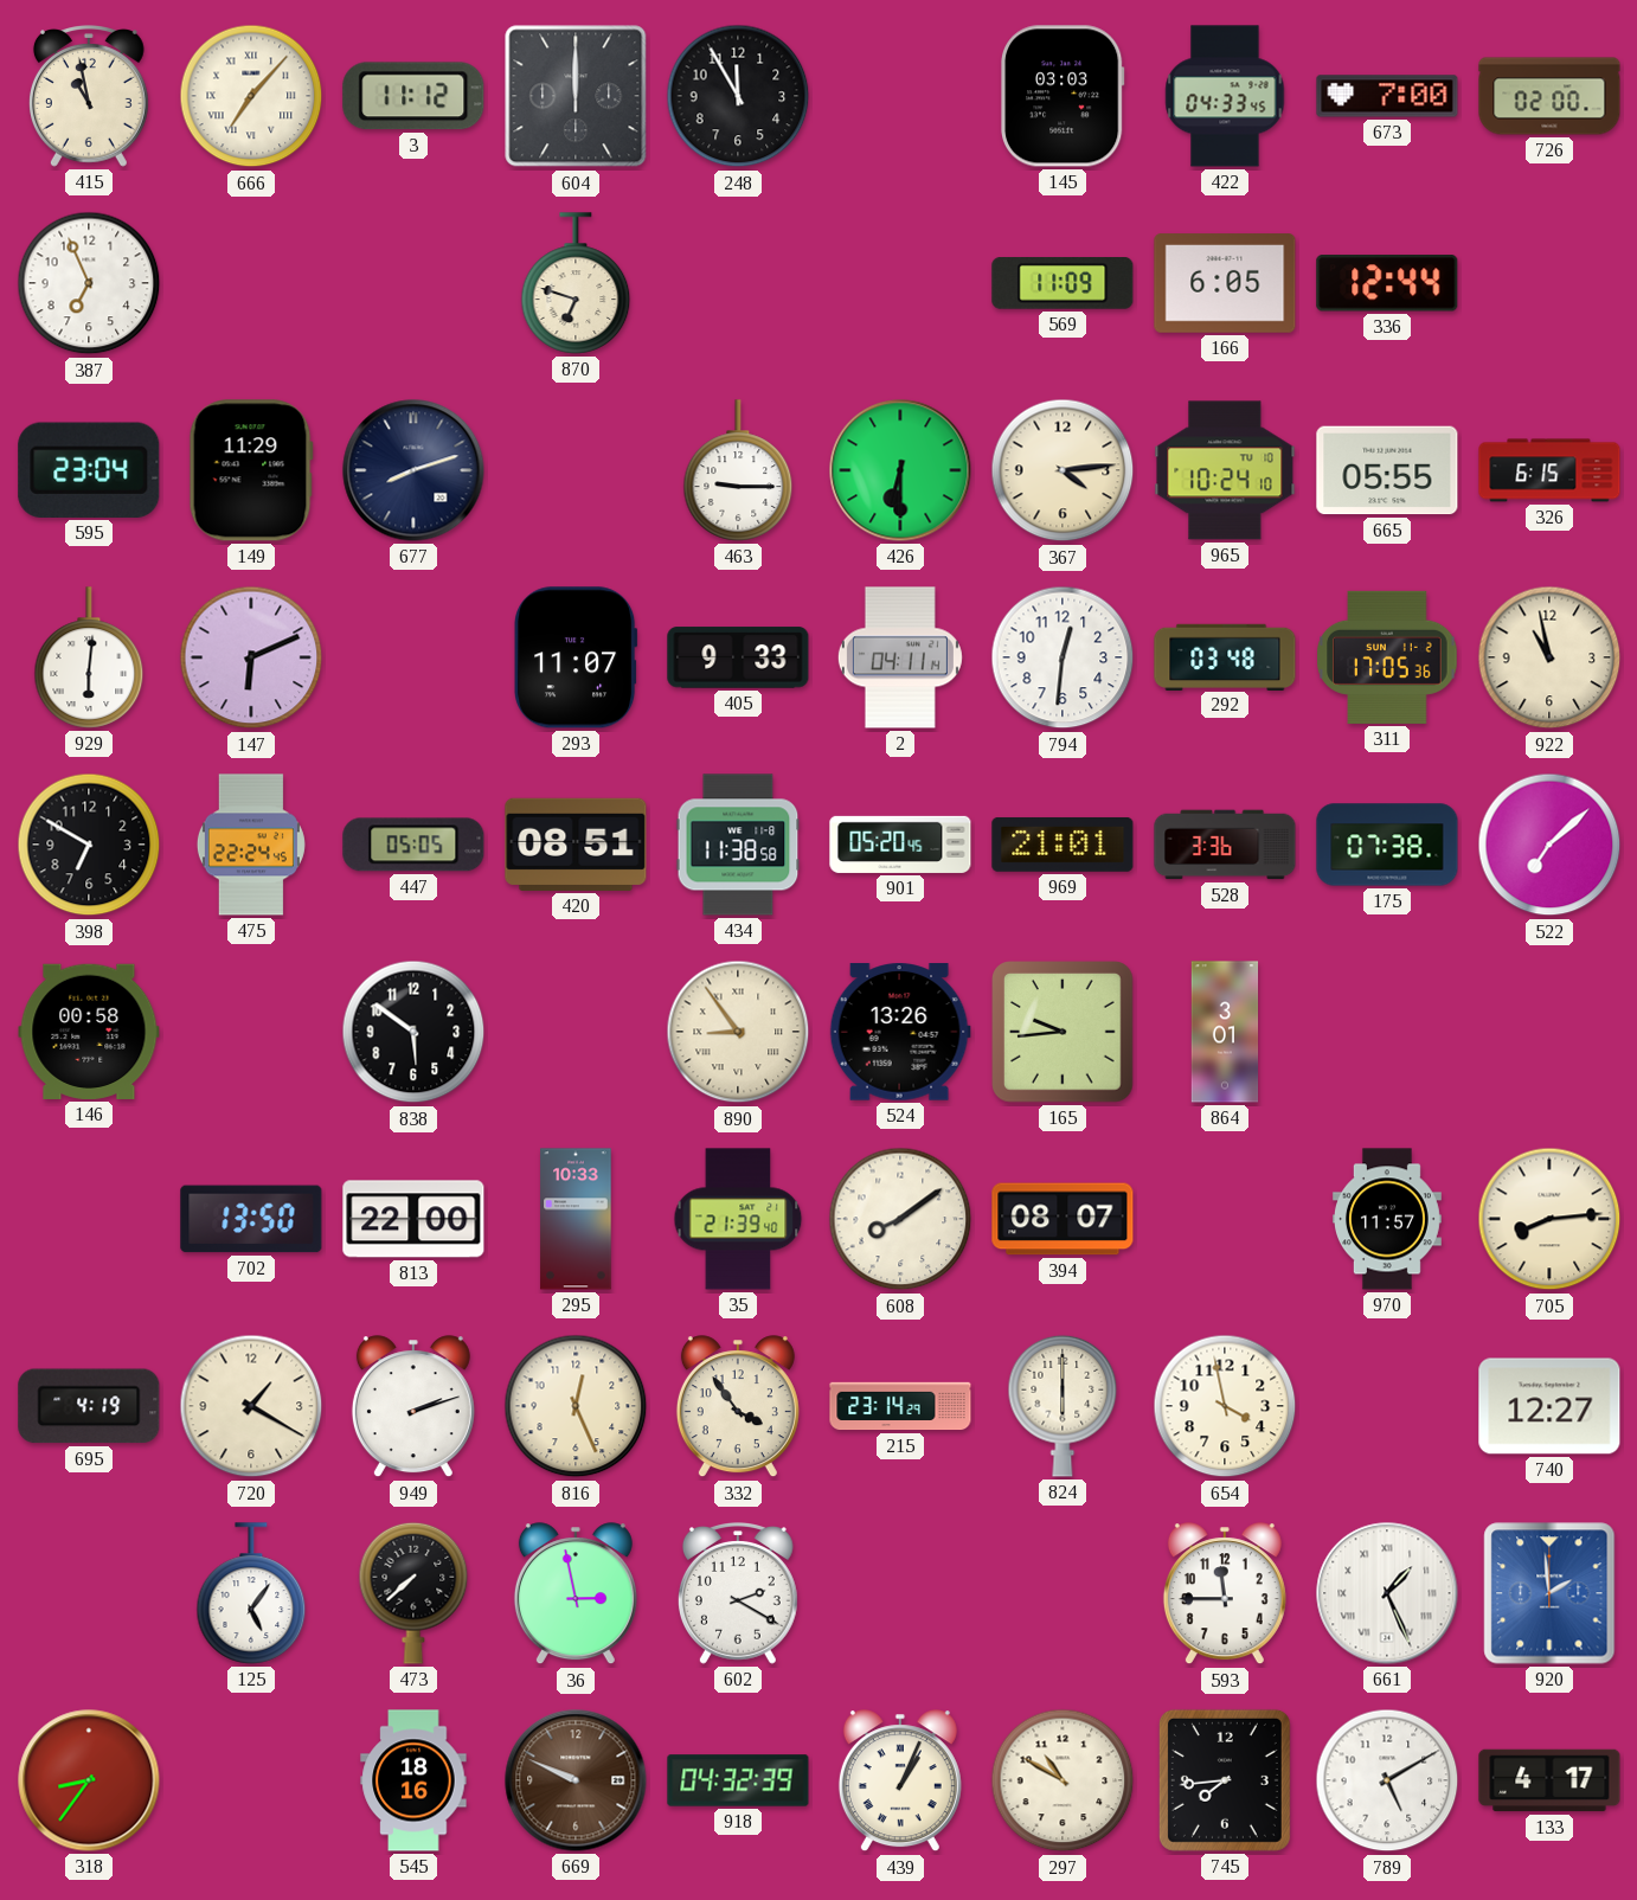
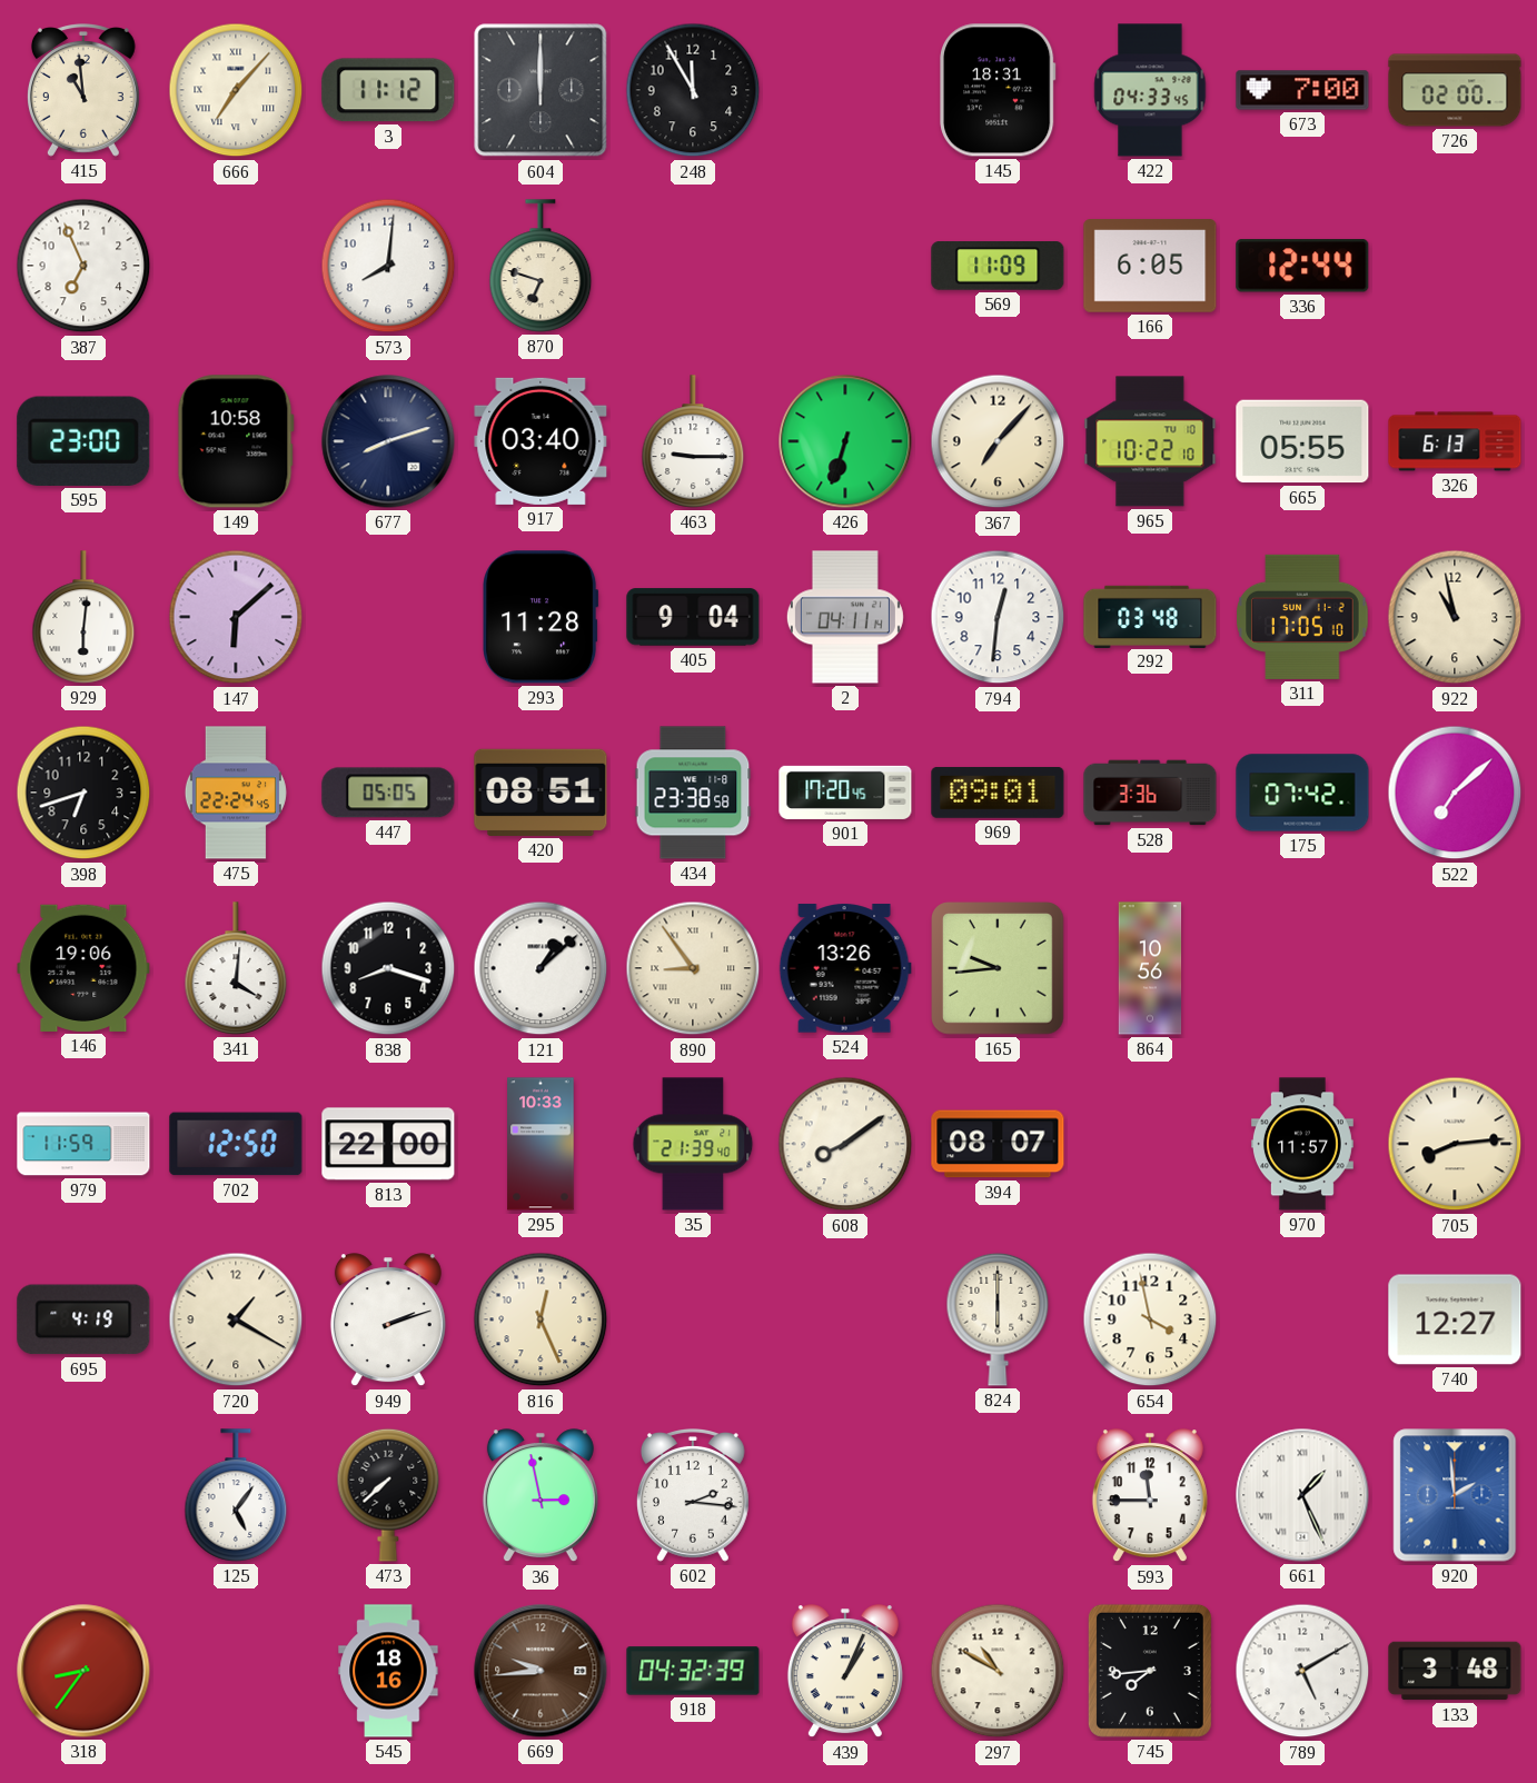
415: 10:58 -> 10:59 (83, 91)
145: 03:03 -> 18:31 (999, 90)
573: none -> 8:01 (388, 266)
595: 23:04 -> 23:00 (83, 441)
149: 11:29 -> 10:58 (236, 441)
917: none -> 03:40 (541, 441)
426: 6:30 -> 6:33 (845, 441)
367: 4:14 -> 7:07 (998, 441)
965: 10:24 -> 10:22 (1150, 441)
326: 6:15 -> 6:13 (1455, 441)
147: 6:11 -> 6:08 (236, 617)
293: 11:07 -> 11:28 (541, 617)
405: 9:33 -> 9:04 (693, 617)
311: 17:05:36 -> 17:05:10 (1302, 617)
398: 6:50 -> 6:42 (83, 793)
434: 11:38 -> 23:38 (693, 793)
901: 05:20 -> 17:20 (845, 793)
969: 21:01 -> 09:01 (998, 793)
175: 07:38 -> 07:42 (1302, 793)
146: 00:58 -> 19:06 (83, 968)
341: none -> 4:01 (236, 968)
838: 5:51 -> 8:18 (388, 968)
121: none -> 1:08 (541, 968)
864: 3:01 -> 10:56 (1150, 968)
979: none -> 11:59 (83, 1144)
702: 13:50 -> 12:50 (236, 1144)
332: 3:54 -> none (738, 1407)
215: 23:14 -> none (900, 1406)
602: 2:20 -> 2:16 (693, 1496)
669: 9:49 -> 9:44 (541, 1671)
133: 4:17 -> 3:48 (1455, 1671)
